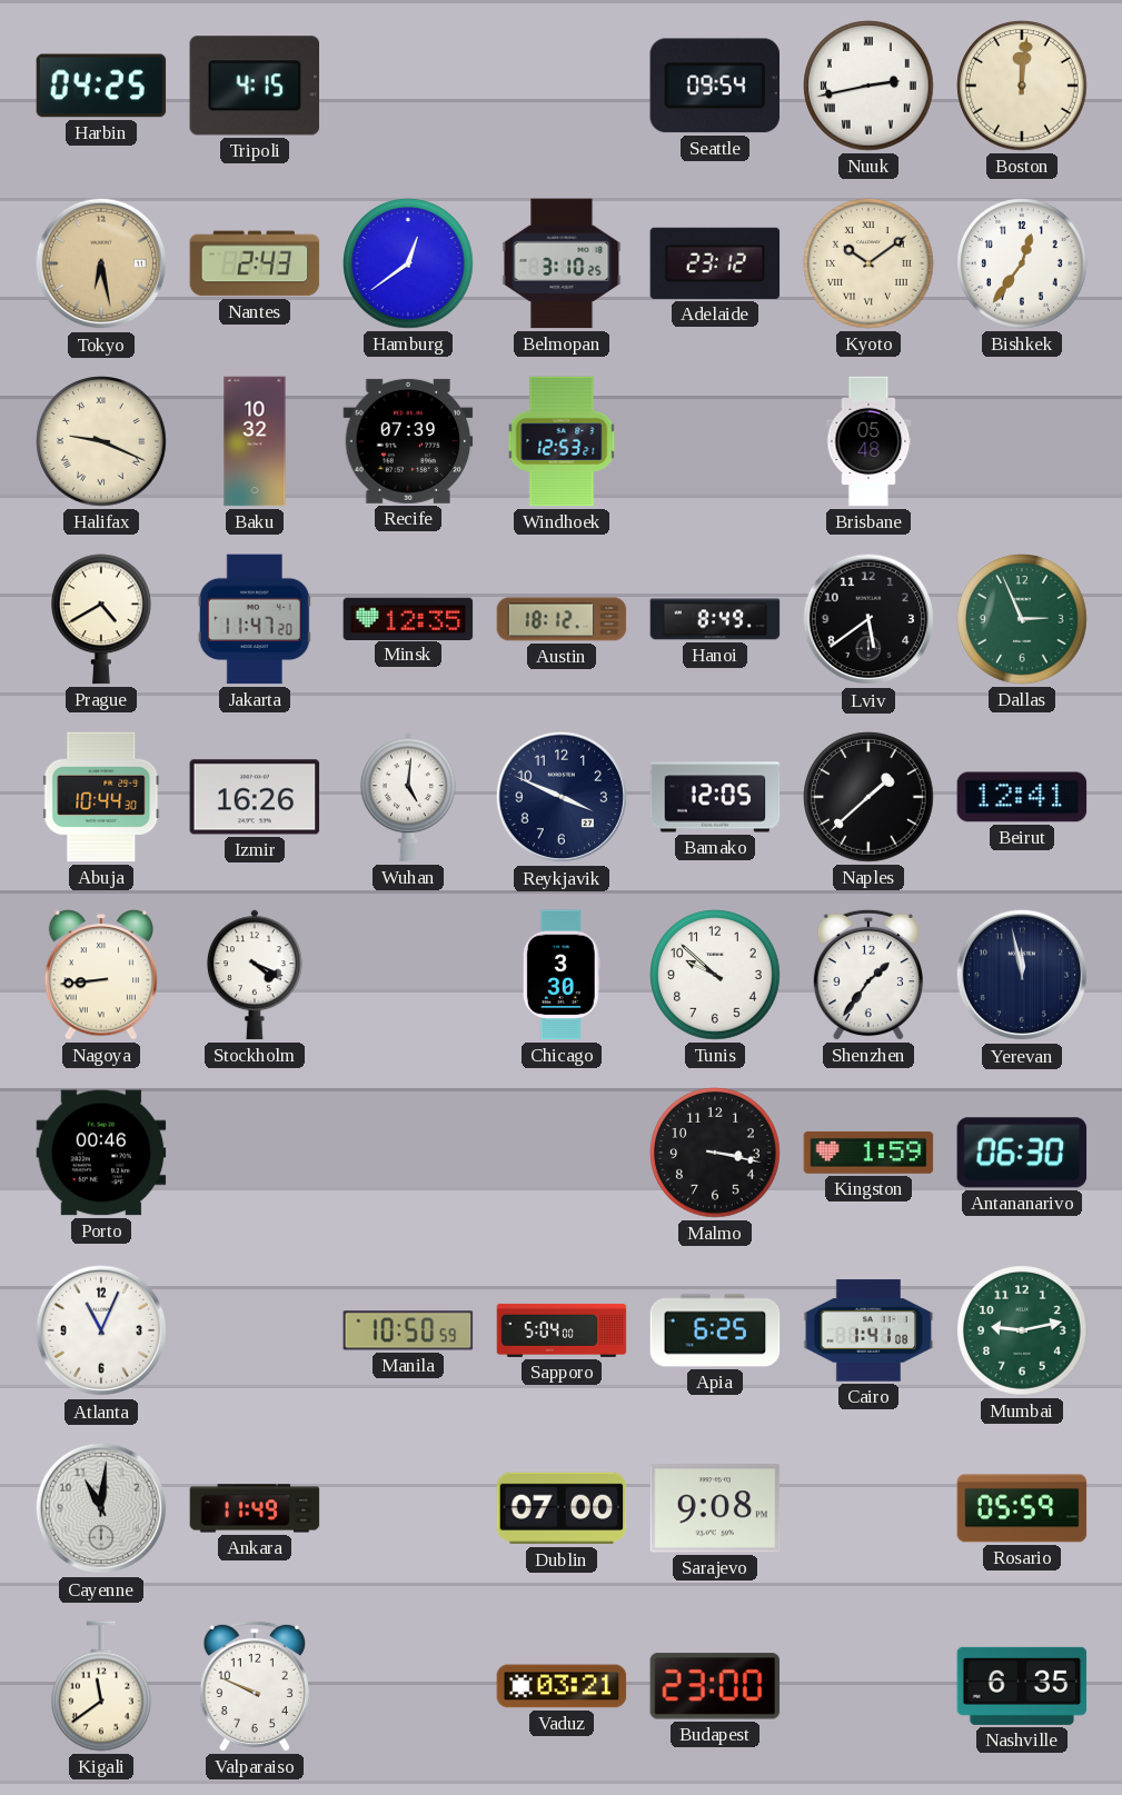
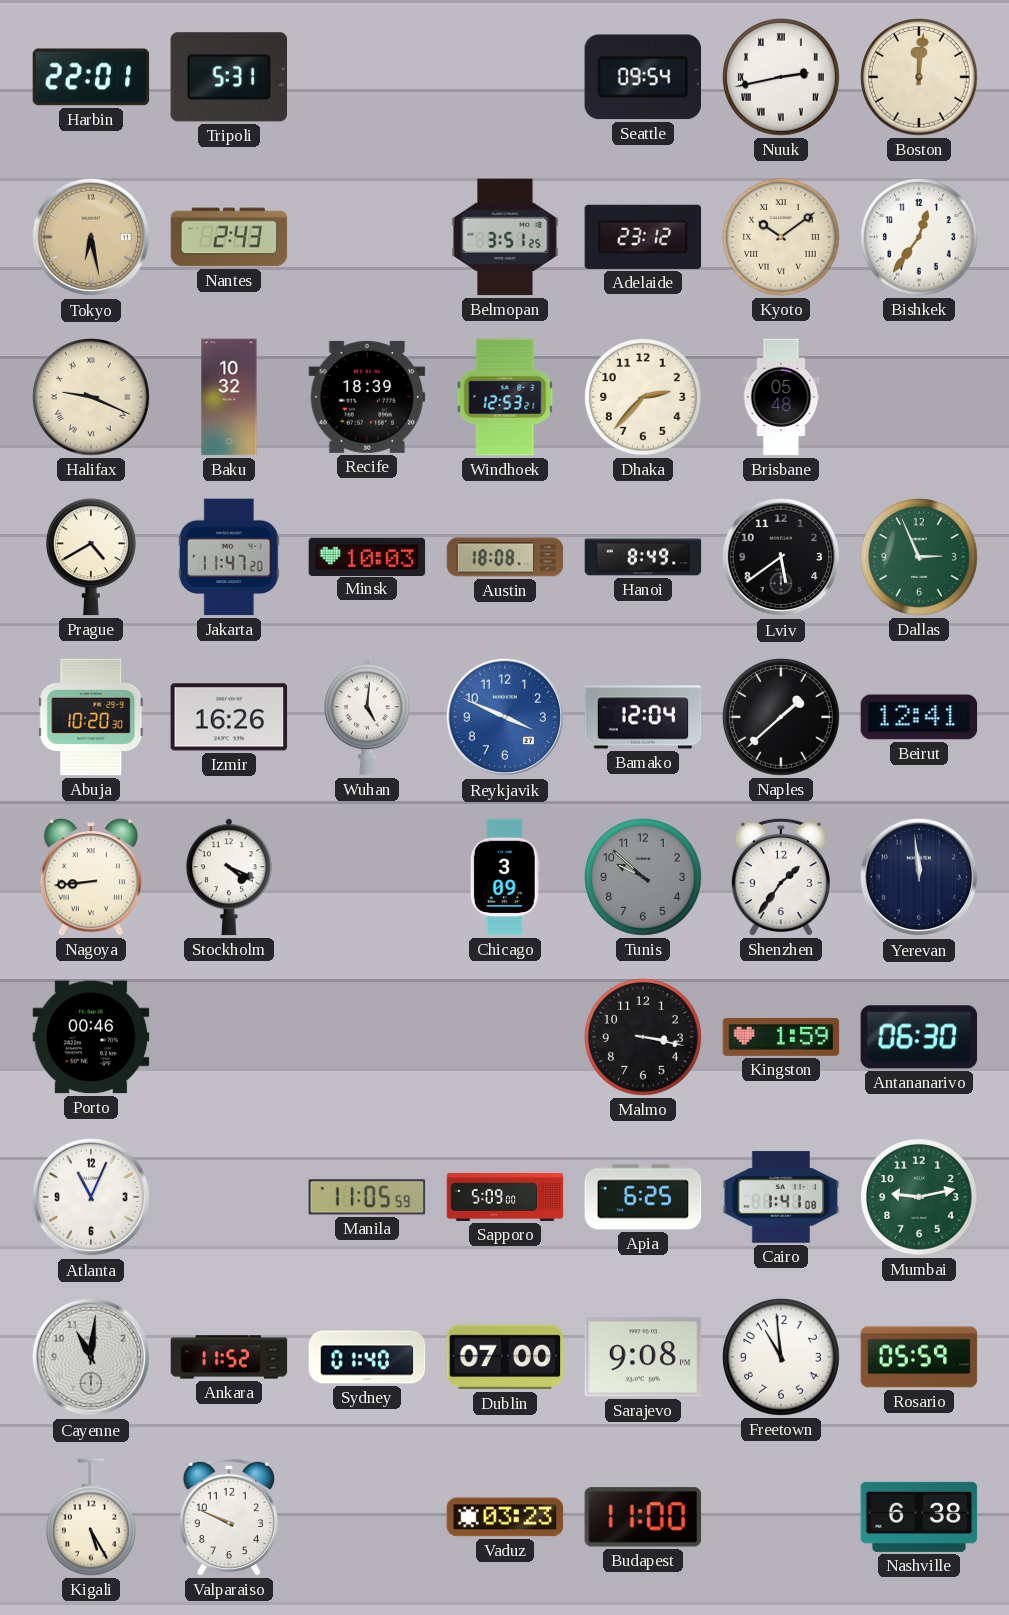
Harbin: 04:25 -> 22:01 (91, 77)
Tripoli: 4:15 -> 5:31 (229, 77)
Hamburg: 12:39 -> none (408, 263)
Belmopan: 3:10 -> 3:51 (505, 237)
Recife: 07:39 -> 18:39 (367, 397)
Dhaka: none -> 2:37 (643, 397)
Minsk: 12:35 -> 10:03 (367, 556)
Austin: 18:12 -> 18:08 (505, 557)
Abuja: 10:44 -> 10:20 (91, 717)
Reykjavik dial: navy -> blue (505, 717)
Bamako: 12:05 -> 12:04 (643, 717)
Chicago: 3:30 -> 3:09 (505, 877)
Tunis dial: white -> grey (643, 877)
Yerevan: 11:58 -> 11:59 (919, 877)
Manila: 10:50 -> 11:05 (367, 1197)
Sapporo: 5:04 -> 5:09 (505, 1197)
Ankara: 11:49 -> 11:52 (229, 1357)
Sydney: none -> 01:40 (367, 1357)
Freetown: none -> 10:59 (781, 1357)
Kigali: 11:39 -> 5:25 (92, 1517)
Vaduz: 03:21 -> 03:23 (505, 1517)
Budapest: 23:00 -> 11:00 (643, 1517)
Nashville: 6:35 -> 6:38 (919, 1517)
